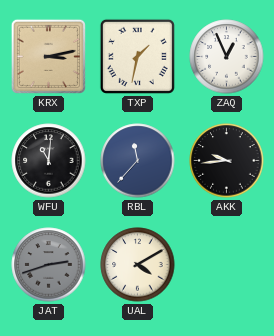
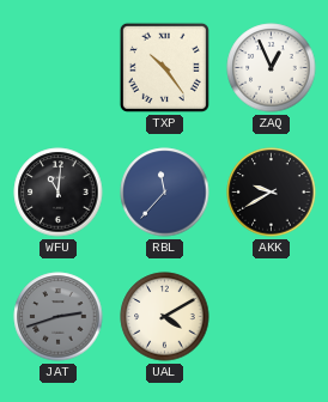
KRX: 3:13 -> none (48, 56)
TXP: 1:32 -> 10:24 (164, 67)
AKK: 9:44 -> 9:40 (272, 193)
